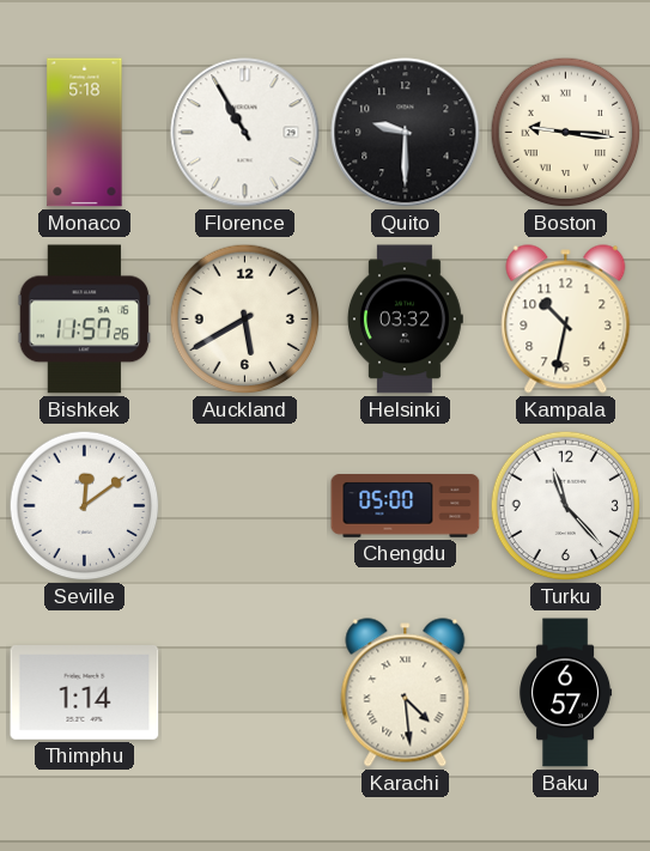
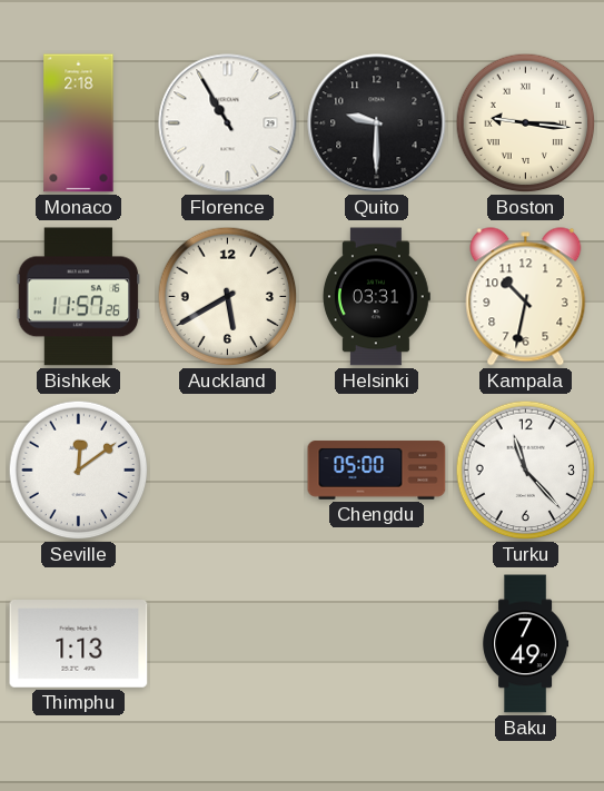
Monaco: 5:18 -> 2:18 (79, 123)
Helsinki: 03:32 -> 03:31 (376, 297)
Thimphu: 1:14 -> 1:13 (79, 644)
Karachi: 4:29 -> none (406, 693)
Baku: 6:57 -> 7:49 (526, 644)
